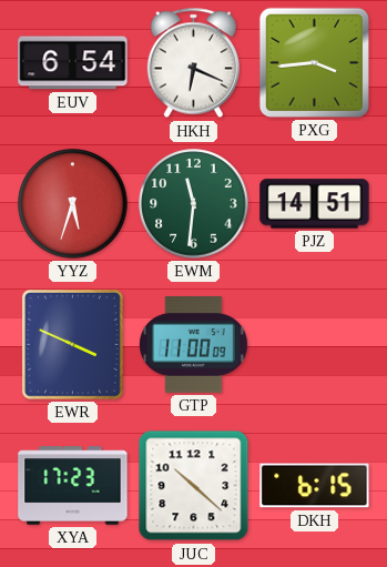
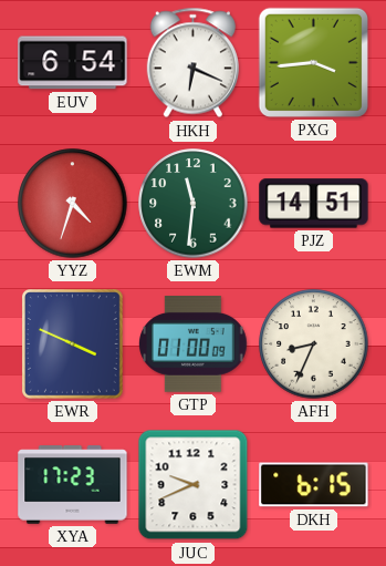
YYZ: 5:33 -> 4:33 (73, 204)
GTP: 11:00 -> 01:00 (194, 344)
AFH: none -> 8:34 (314, 344)
JUC: 10:22 -> 9:41 (194, 485)
